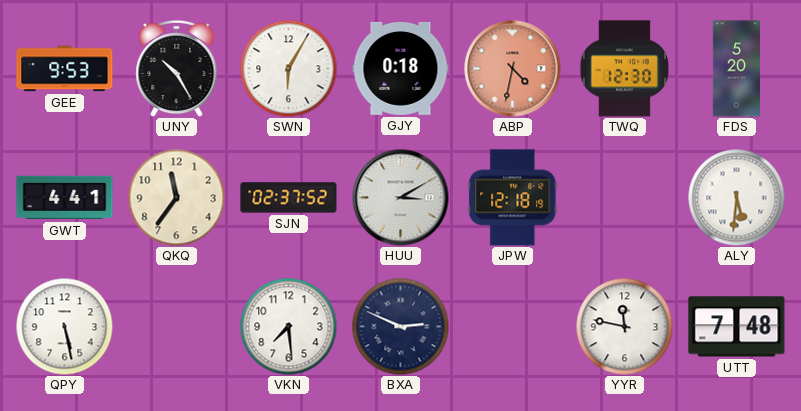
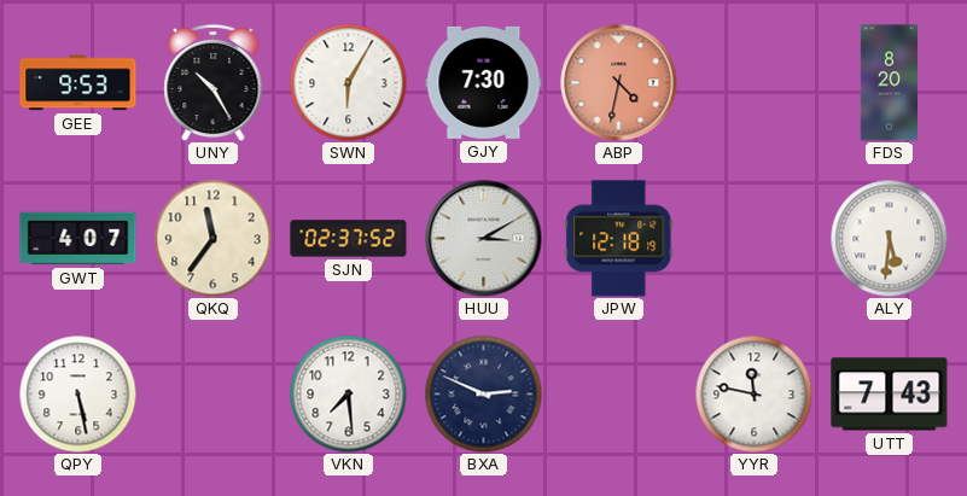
GJY: 0:18 -> 7:30 (484, 82)
TWQ: 12:30 -> none (624, 69)
FDS: 5:20 -> 8:20 (889, 83)
GWT: 4:41 -> 4:07 (78, 239)
UTT: 7:48 -> 7:43 (890, 395)
